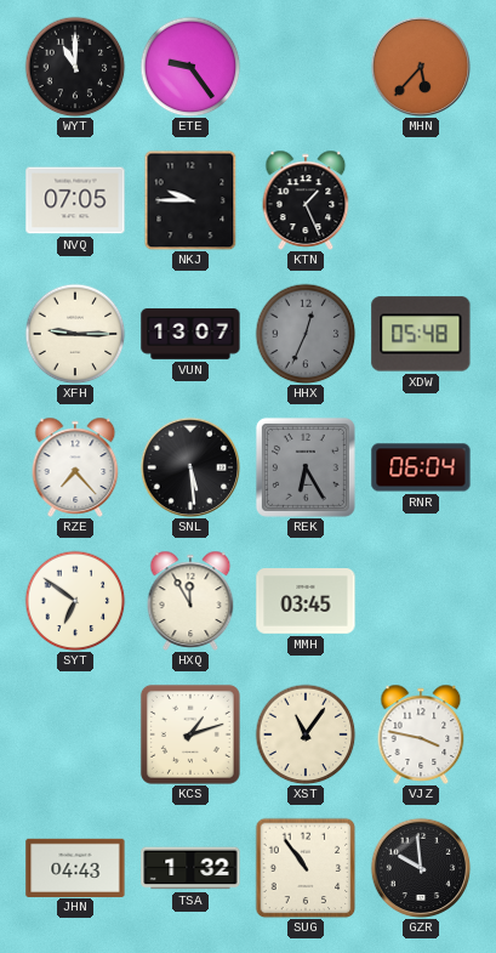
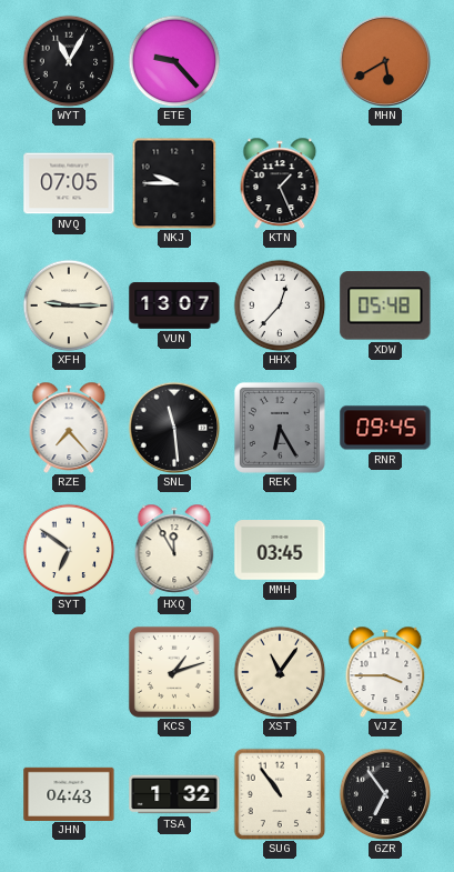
WYT: 11:00 -> 11:05 (69, 61)
ETE: 9:24 -> 9:23 (174, 61)
MHN: 5:37 -> 5:40 (385, 61)
HHX: 12:34 -> 12:37 (280, 305)
HHX dial: grey -> white (280, 305)
SNL: 5:29 -> 11:29 (174, 428)
RNR: 06:04 -> 09:45 (385, 428)
VJZ: 3:47 -> 3:45 (385, 672)
GZR: 9:59 -> 6:54 (385, 794)
